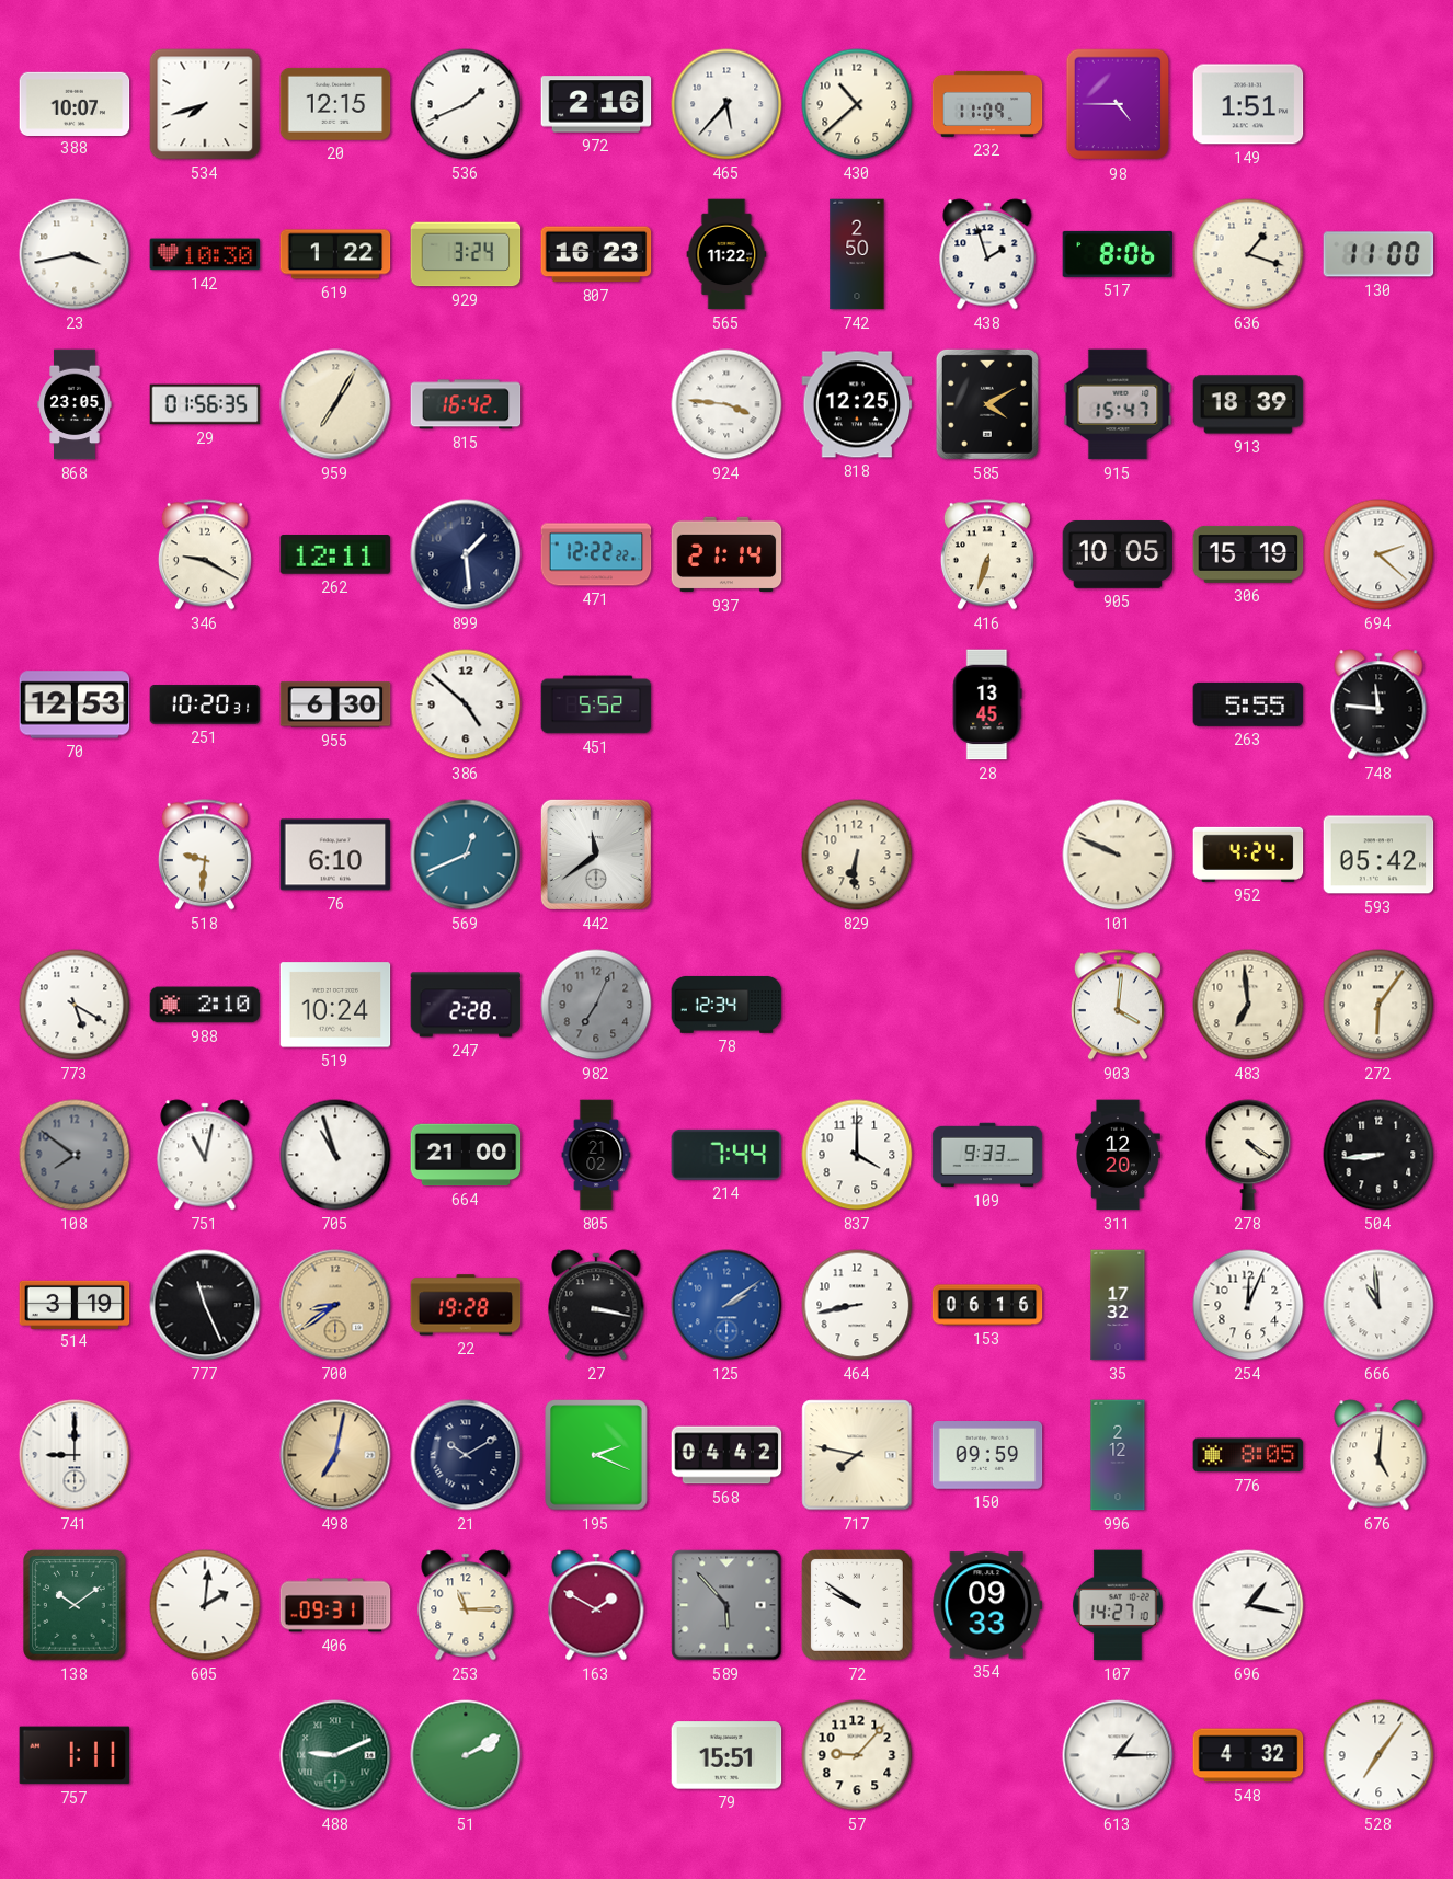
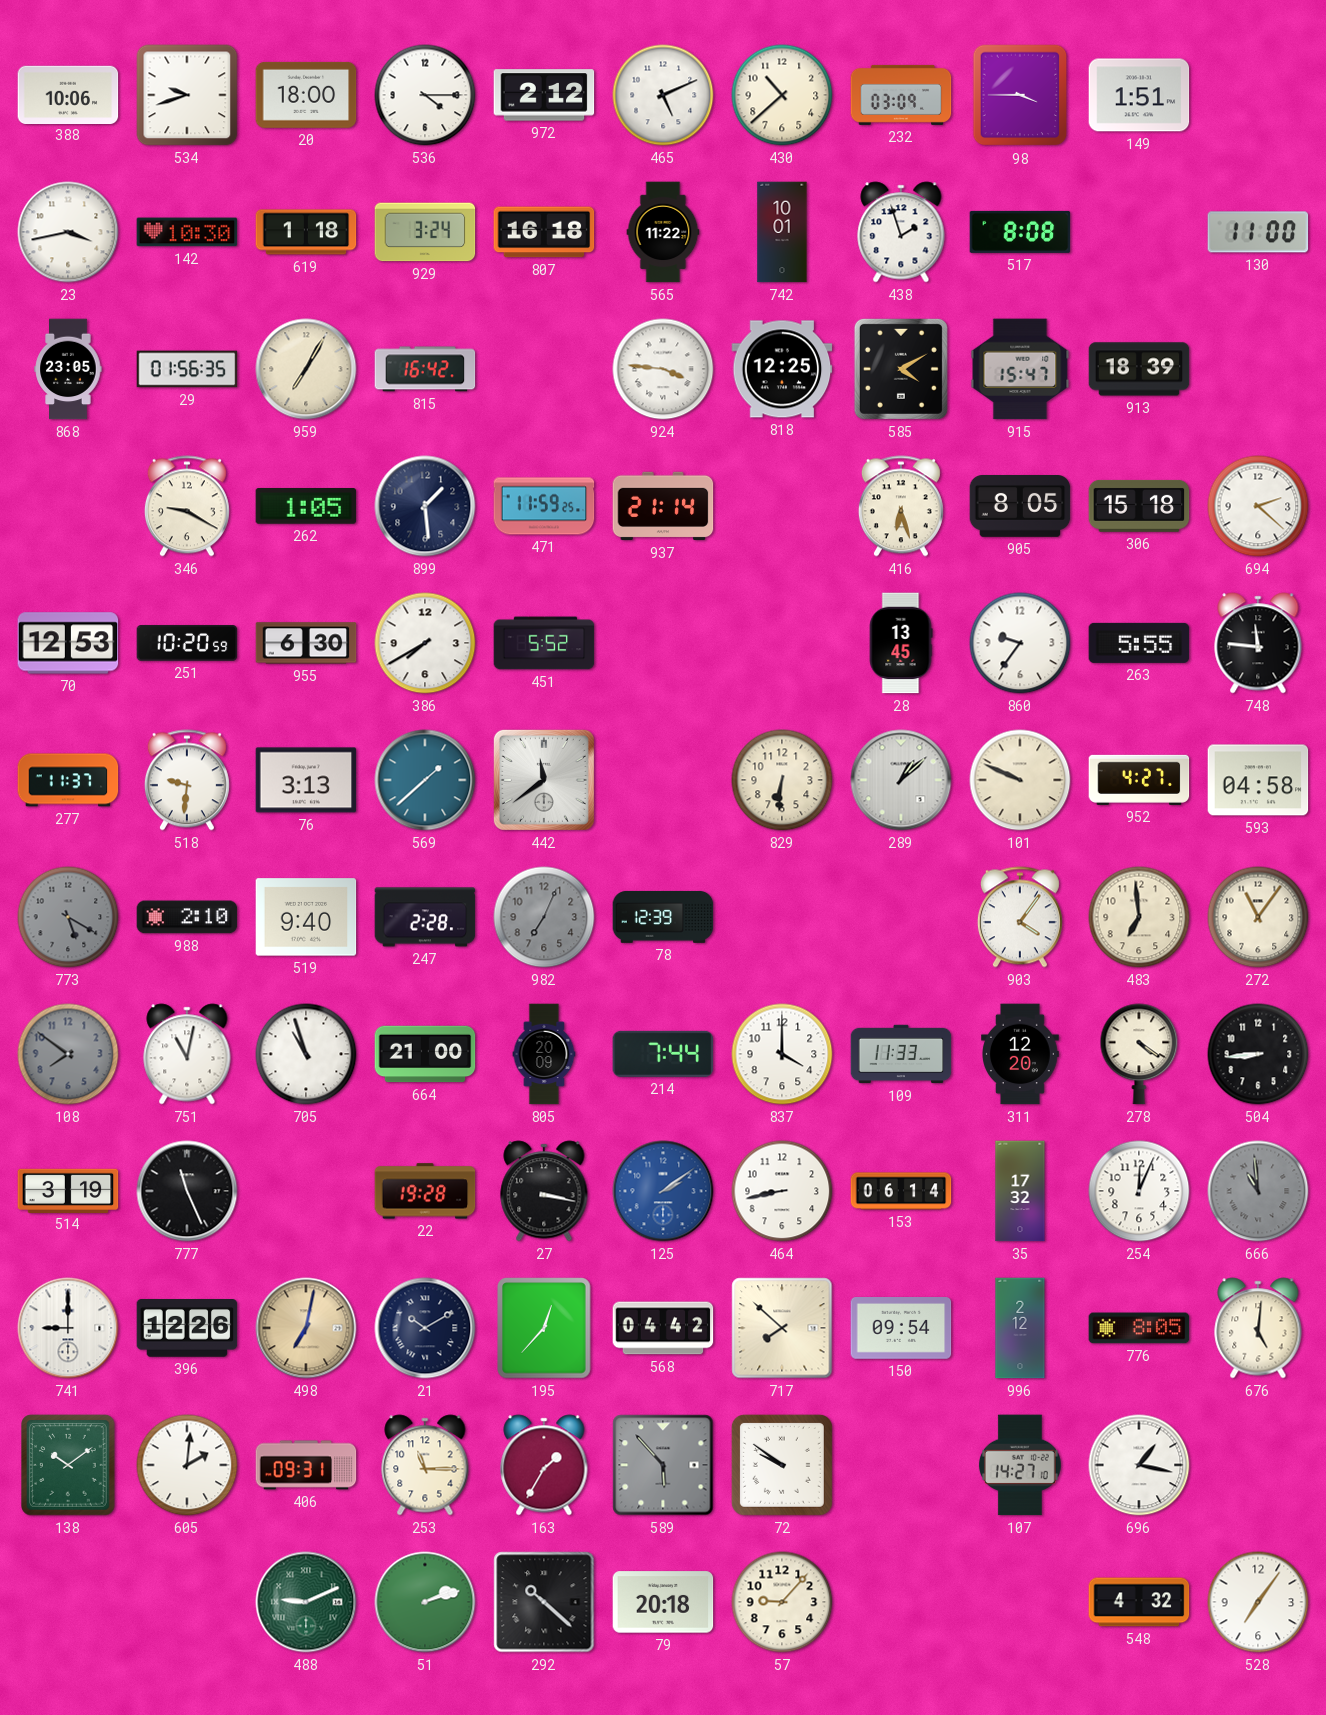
388: 10:07 -> 10:06 (68, 94)
534: 7:42 -> 9:42 (187, 95)
20: 12:15 -> 18:00 (306, 95)
536: 1:41 -> 4:15 (425, 95)
972: 2:16 -> 2:12 (544, 95)
465: 5:37 -> 5:11 (663, 95)
232: 11:09 -> 03:09 (901, 95)
98: 4:45 -> 3:45 (1020, 95)
619: 1:22 -> 1:18 (306, 232)
807: 16:23 -> 16:18 (544, 232)
742: 2:50 -> 10:01 (782, 232)
517: 8:06 -> 8:08 (1020, 232)
636: 1:18 -> none (1248, 254)
262: 12:11 -> 1:05 (306, 506)
471: 12:22 -> 11:59 (544, 506)
416: 6:33 -> 6:27 (901, 506)
905: 10:05 -> 8:05 (1020, 507)
306: 15:19 -> 15:18 (1139, 506)
251: 10:20:31 -> 10:20:59 (187, 643)
386: 4:52 -> 7:40 (425, 643)
860: none -> 9:36 (1020, 643)
277: none -> 11:37 (68, 780)
76: 6:10 -> 3:13 (306, 780)
569: 12:41 -> 1:38 (425, 780)
289: none -> 1:08 (901, 780)
952: 4:24 -> 4:27 (1139, 780)
593: 05:42 -> 04:58 (1258, 780)
773 dial: white -> grey (68, 917)
519: 10:24 -> 9:40 (306, 917)
78: 12:34 -> 12:39 (663, 917)
903: 4:01 -> 4:06 (1020, 917)
272: 6:06 -> 11:06 (1258, 917)
805: 21:02 -> 20:09 (544, 1054)
109: 9:33 -> 11:33 (901, 1054)
700: 8:39 -> none (335, 1305)
153: 06:16 -> 06:14 (901, 1191)
666 dial: white -> grey (1258, 1191)
396: none -> 12:26 (187, 1328)
195: 2:19 -> 12:37 (544, 1328)
717: 7:47 -> 7:52 (782, 1328)
150: 09:59 -> 09:54 (901, 1329)
163: 1:50 -> 1:35 (544, 1465)
354: 09:33 -> none (987, 1605)
757: 1:11 -> none (75, 1755)
51: 2:10 -> 2:12 (425, 1602)
292: none -> 10:22 (544, 1602)
79: 15:51 -> 20:18 (663, 1602)
613: 1:15 -> none (1118, 1755)
